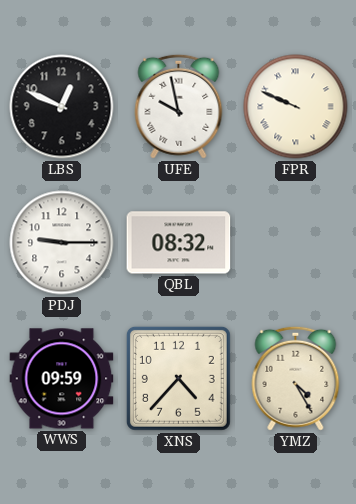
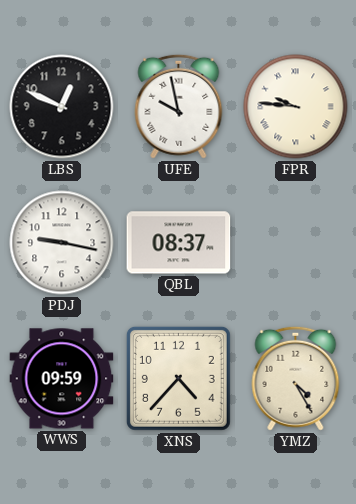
FPR: 9:49 -> 9:46 (296, 107)
PDJ: 9:15 -> 9:17 (62, 243)
QBL: 08:32 -> 08:37 (179, 243)
